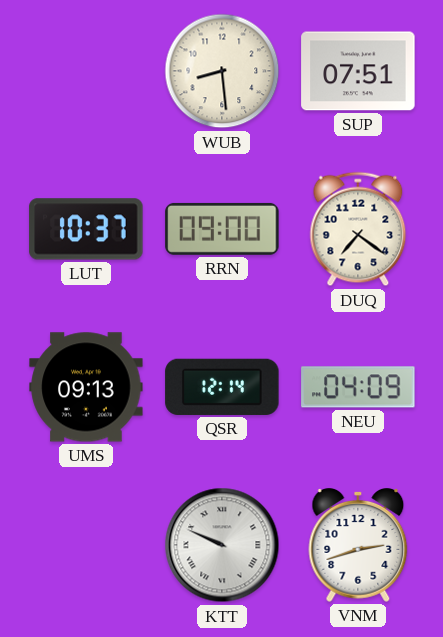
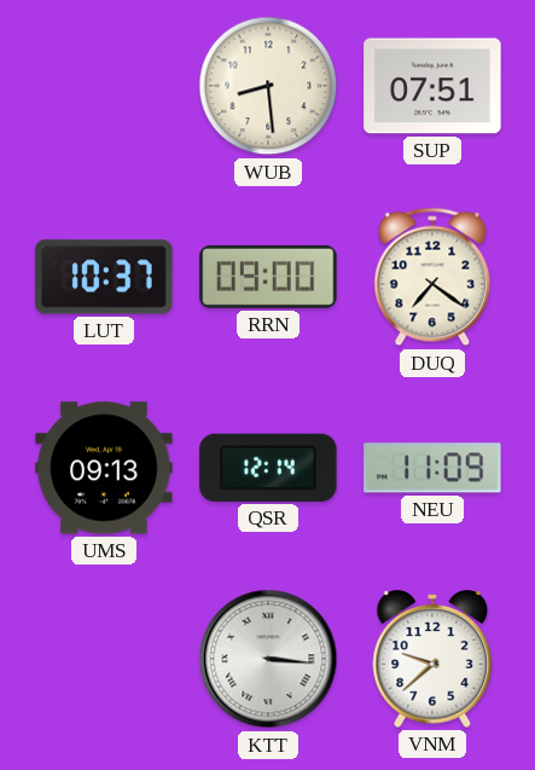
NEU: 04:09 -> 11:09 (432, 468)
KTT: 9:49 -> 3:16 (268, 659)
VNM: 2:42 -> 9:38 (432, 660)
